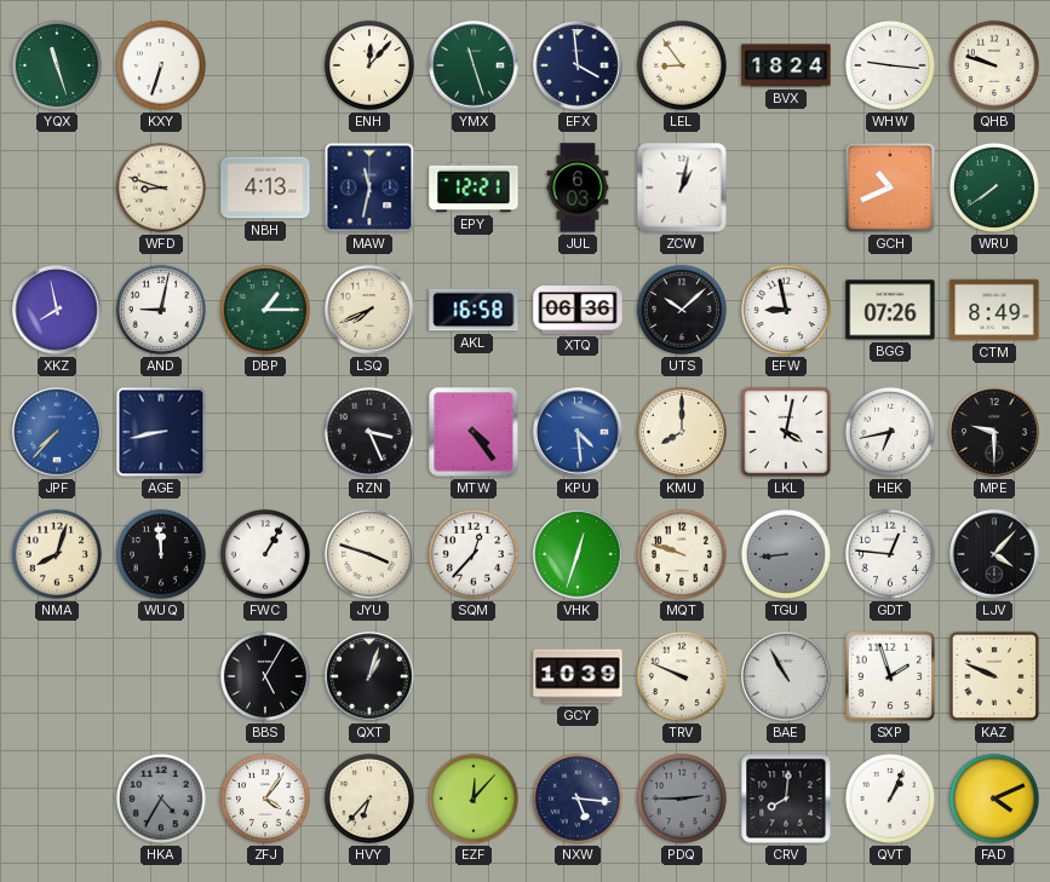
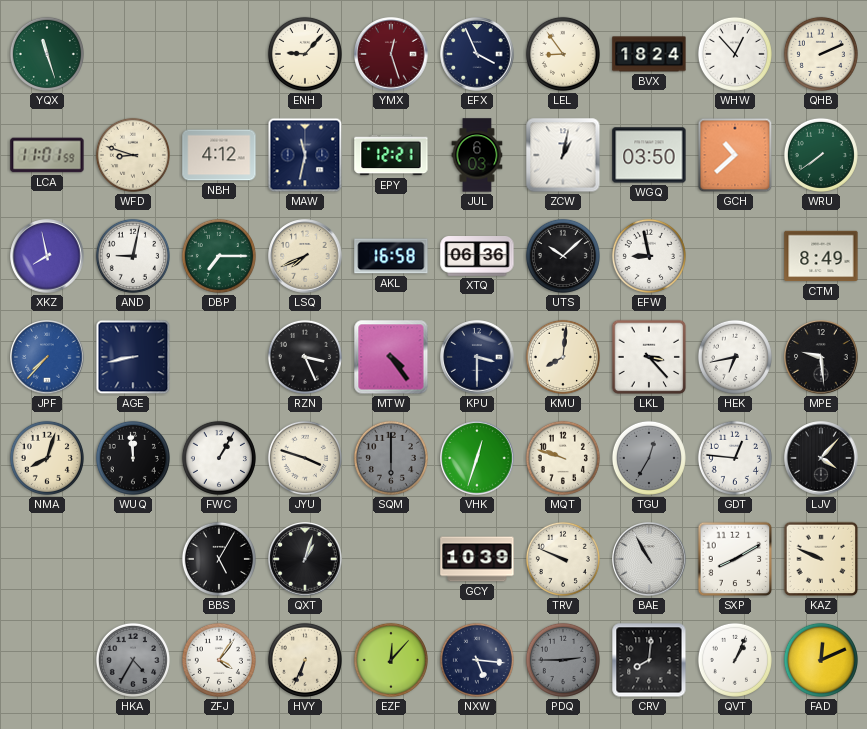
KXY: 6:33 -> none (161, 65)
ENH: 12:07 -> 9:07 (305, 54)
YMX: 11:27 -> 12:27 (391, 54)
YMX dial: green -> burgundy (391, 54)
EFX: 3:59 -> 3:56 (477, 54)
WHW: 9:16 -> 12:53 (735, 54)
QHB: 9:48 -> 2:11 (821, 54)
LCA: none -> 11:01 (47, 155)
NBH: 4:13 -> 4:12 (219, 155)
WGQ: none -> 03:50 (649, 155)
GCH: 10:41 -> 10:38 (735, 155)
DBP: 1:15 -> 7:15 (219, 256)
BGG: 07:26 -> none (890, 310)
KPU: 4:29 -> 3:30 (477, 357)
KPU dial: blue -> navy (477, 357)
KMU: 8:00 -> 8:01 (563, 357)
LKL: 4:02 -> 3:23 (649, 357)
MPE: 9:30 -> 9:29 (821, 357)
SQM: 12:37 -> 6:00 (391, 458)
SQM dial: white -> grey (391, 458)
TGU: 8:44 -> 12:35 (649, 458)
SXP: 1:57 -> 8:10 (735, 559)
HVY: 6:37 -> 6:34 (305, 660)
FAD: 4:11 -> 12:11 (821, 660)
